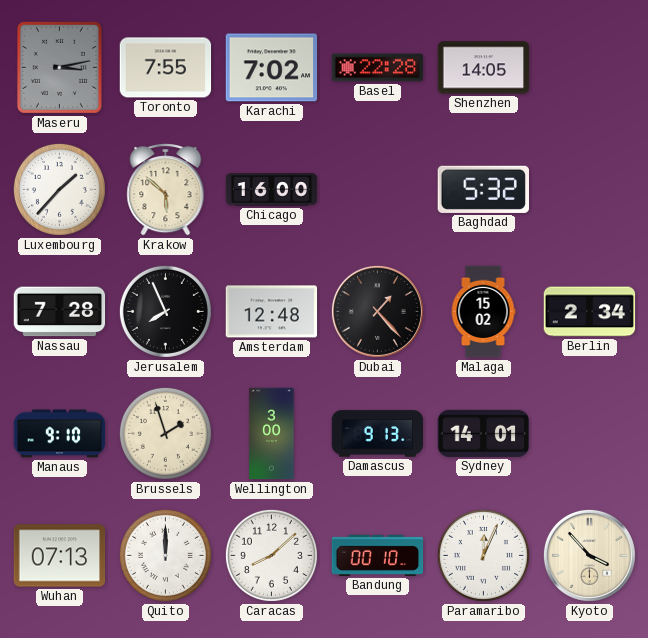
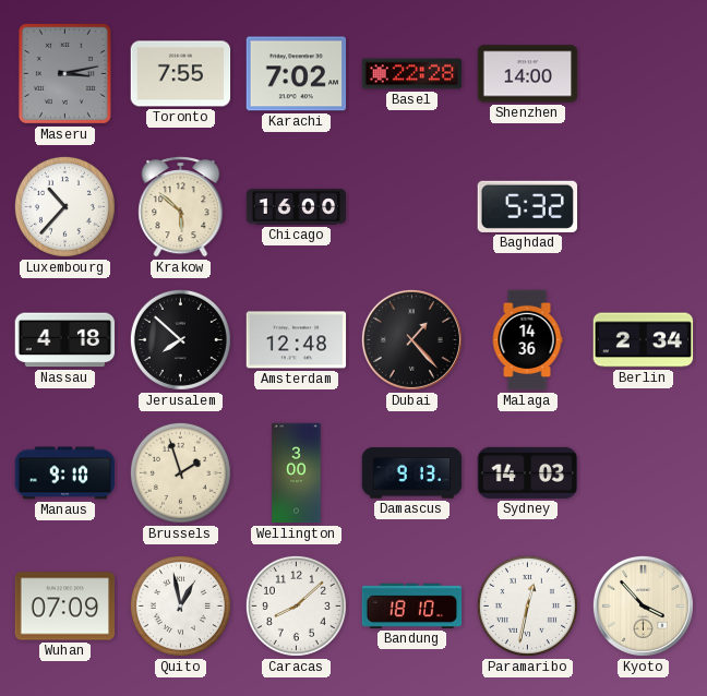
Shenzhen: 14:05 -> 14:00 (528, 74)
Luxembourg: 1:37 -> 10:37 (64, 206)
Nassau: 7:28 -> 4:18 (65, 340)
Jerusalem: 7:56 -> 7:52 (180, 339)
Malaga: 15:02 -> 14:36 (527, 340)
Sydney: 14:01 -> 14:03 (528, 472)
Wuhan: 07:13 -> 07:09 (65, 607)
Quito: 12:00 -> 12:58 (180, 605)
Bandung: 00:10 -> 18:10 (412, 605)
Paramaribo: 12:04 -> 12:32 (527, 605)
